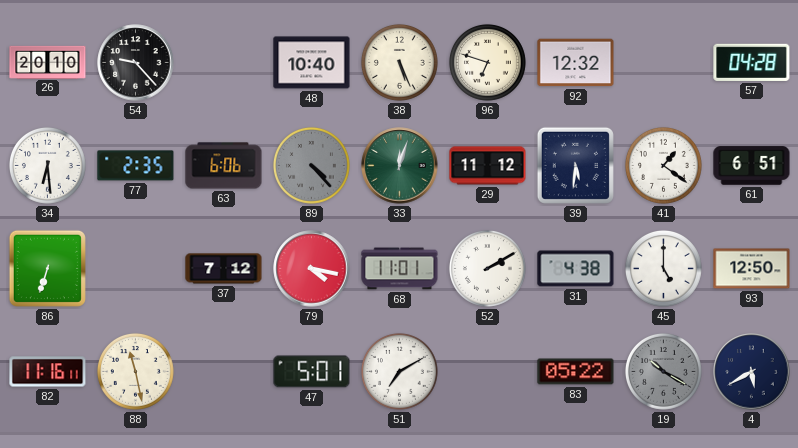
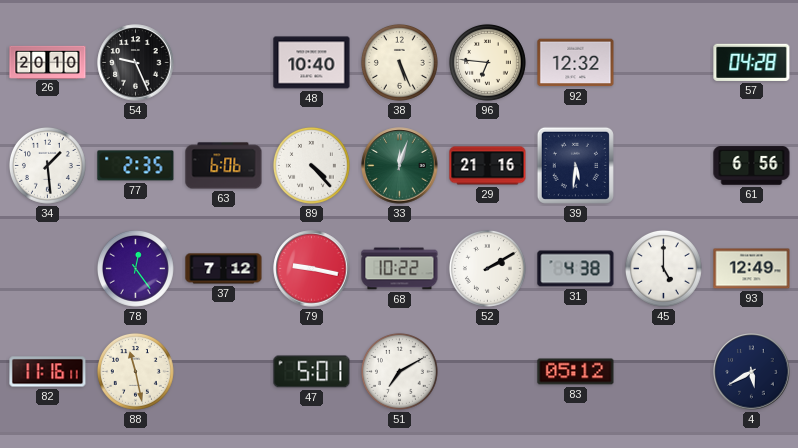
54: 9:23 -> 9:26 (136, 63)
96: 6:48 -> 6:46 (487, 62)
34: 6:29 -> 1:29 (47, 165)
89 dial: grey -> white (311, 165)
29: 11:12 -> 21:16 (488, 166)
41: 1:21 -> none (663, 165)
61: 6:51 -> 6:56 (752, 166)
86: 6:33 -> none (47, 268)
78: none -> 12:24 (135, 268)
79: 4:17 -> 9:17 (312, 269)
68: 11:01 -> 10:22 (400, 269)
93: 12:50 -> 12:49 (752, 269)
83: 05:22 -> 05:12 (576, 372)
19: 10:20 -> none (663, 371)
